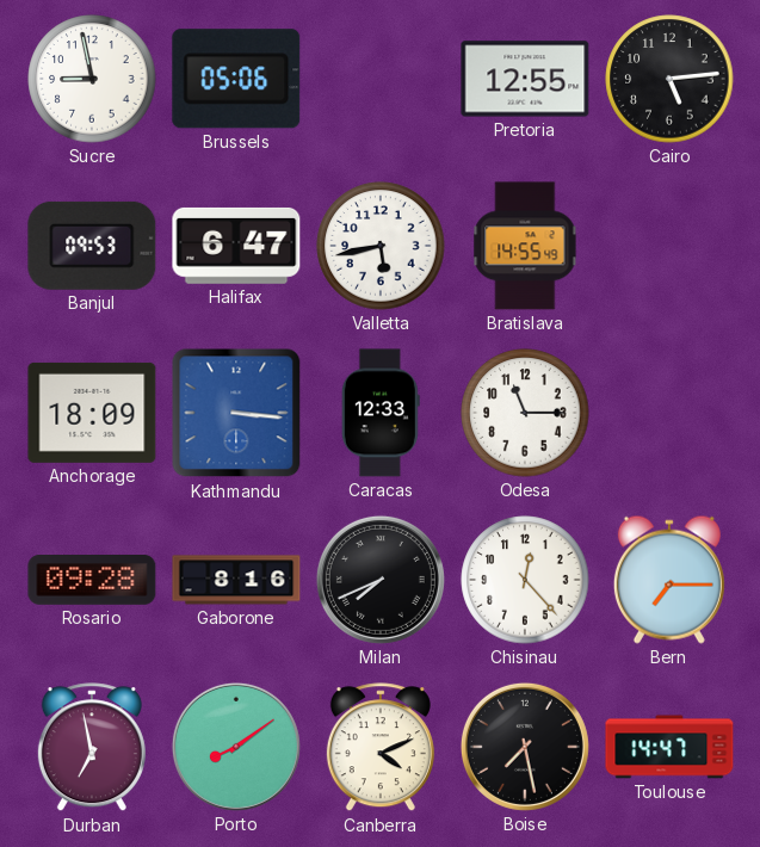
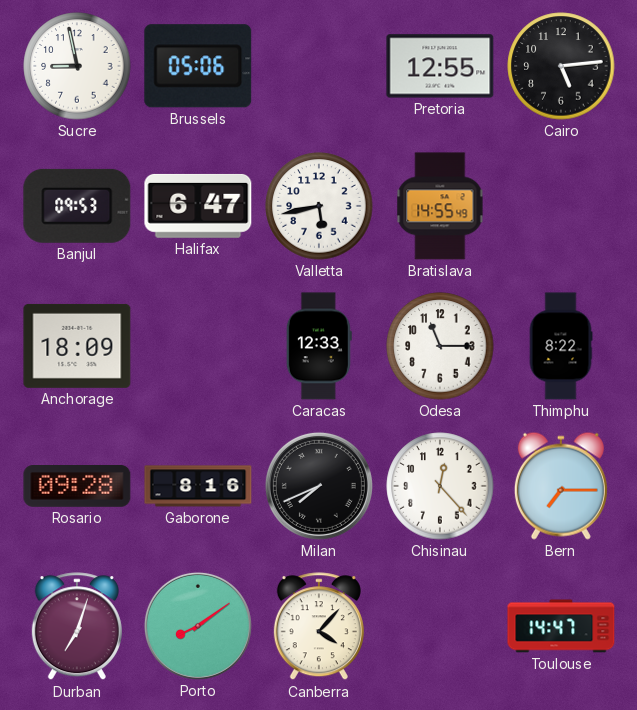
Kathmandu: 3:16 -> none (236, 413)
Thimphu: none -> 8:22 (561, 346)
Durban: 6:58 -> 7:03 (77, 627)
Canberra: 4:11 -> 4:07 (319, 627)
Boise: 7:28 -> none (525, 747)
